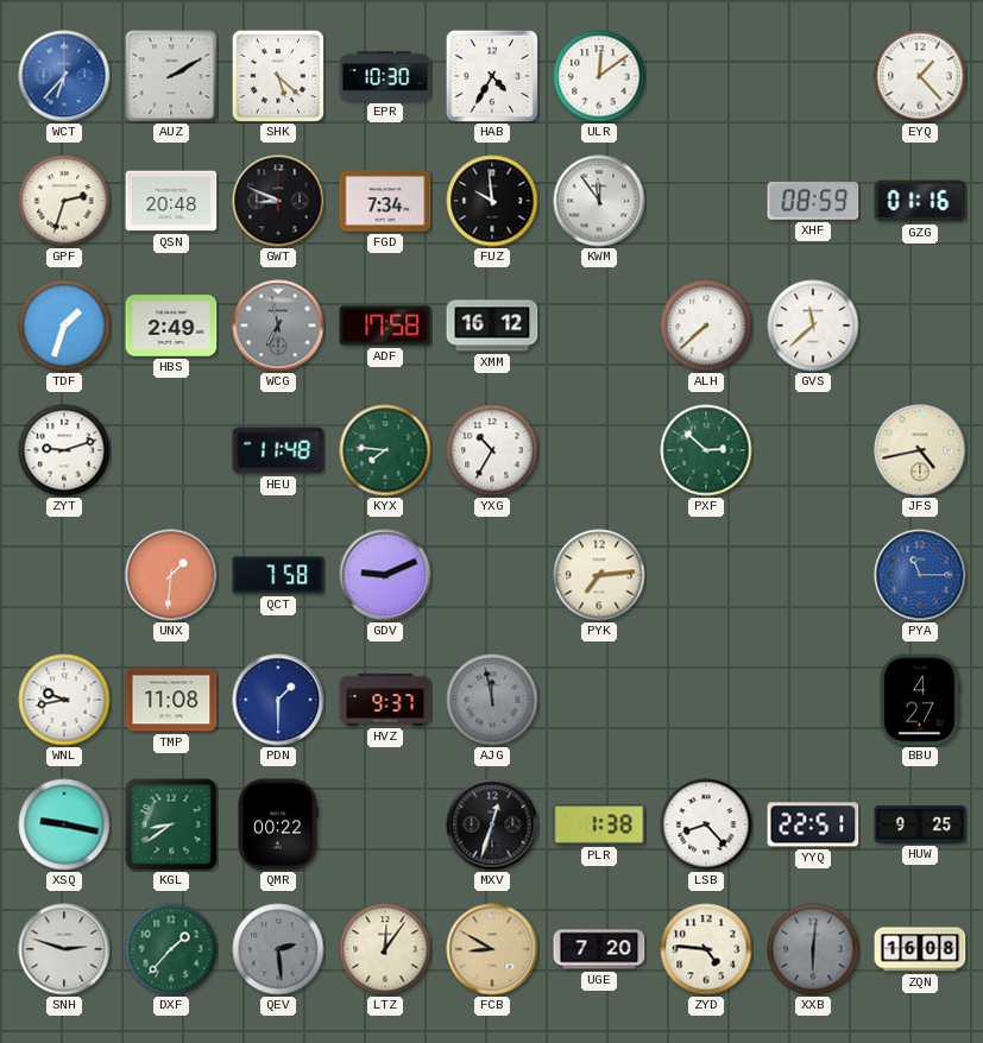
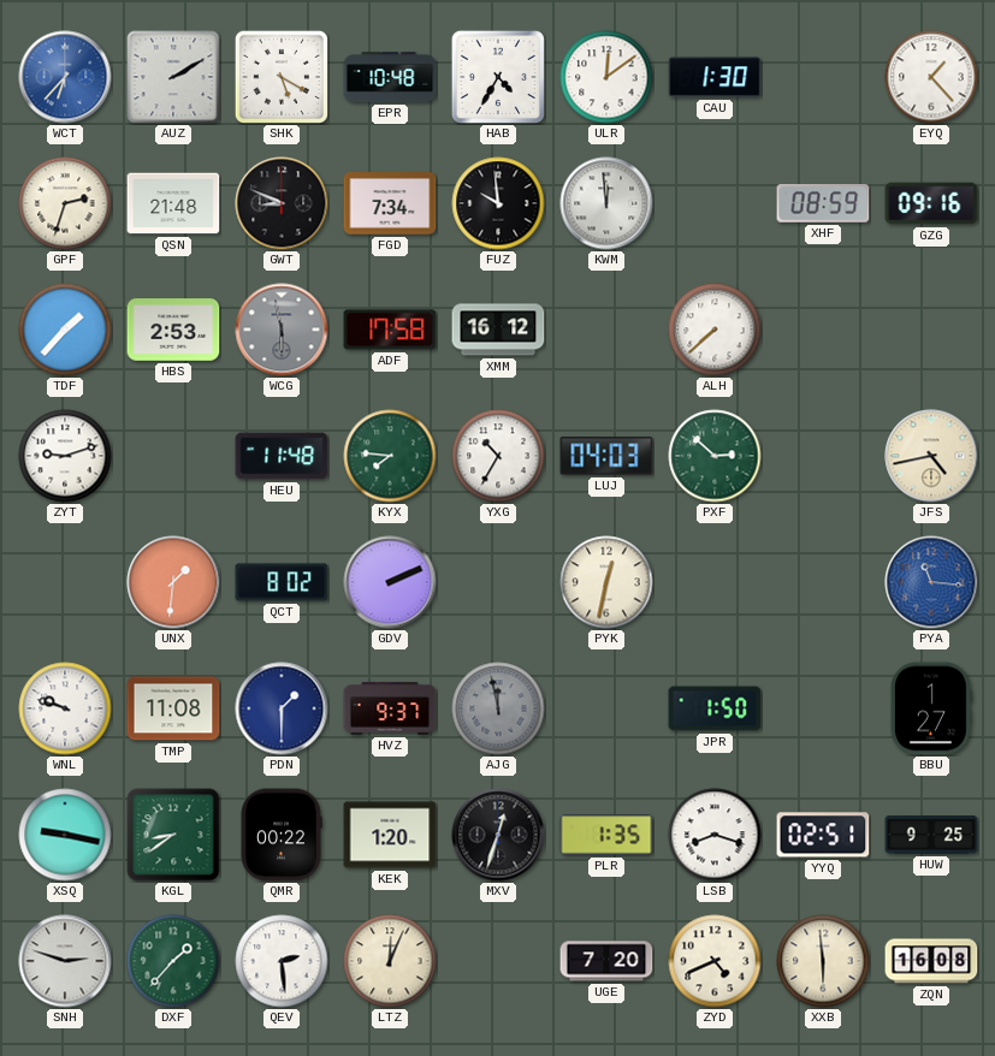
SHK: 5:22 -> 5:20 (282, 77)
EPR: 10:30 -> 10:48 (390, 77)
CAU: none -> 1:30 (715, 77)
QSN: 20:48 -> 21:48 (173, 203)
KWM: 11:54 -> 11:59 (606, 203)
GZG: 01:16 -> 09:16 (931, 203)
TDF: 1:33 -> 1:37 (65, 330)
HBS: 2:49 -> 2:53 (173, 330)
WCG: 6:58 -> 5:58 (282, 330)
GVS: 11:38 -> none (813, 325)
LUJ: none -> 04:03 (606, 456)
QCT: 7:58 -> 8:02 (282, 582)
GDV: 9:11 -> 2:11 (390, 582)
PYK: 7:14 -> 12:32 (606, 582)
PYA: 11:15 -> 11:16 (931, 582)
WNL: 9:43 -> 9:48 (65, 708)
JPR: none -> 1:50 (715, 708)
BBU: 4:27 -> 1:27 (931, 708)
KEK: none -> 1:20 (390, 835)
PLR: 1:38 -> 1:35 (606, 835)
LSB: 8:23 -> 8:18 (715, 835)
YYQ: 22:51 -> 02:51 (823, 835)
QEV dial: grey -> white (282, 961)
LTZ: 12:06 -> 12:04 (390, 961)
FCB: 8:50 -> none (492, 949)
ZYD: 4:46 -> 4:41 (715, 961)
XXB: 6:01 -> 5:59 (823, 961)
XXB dial: grey -> cream (823, 961)
